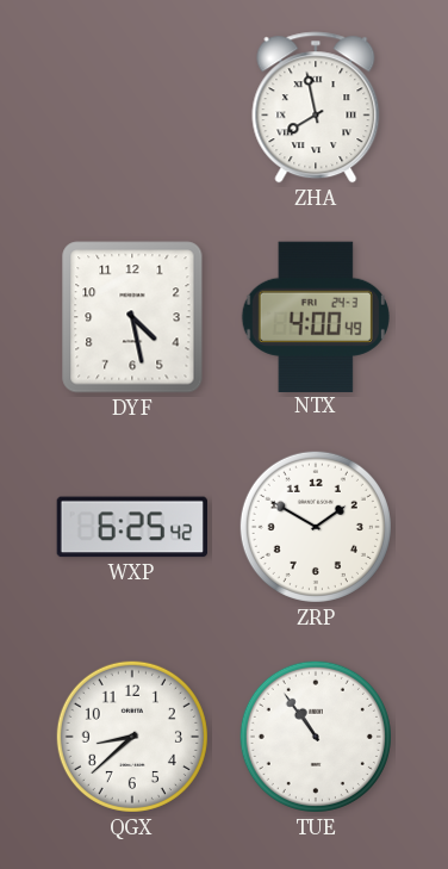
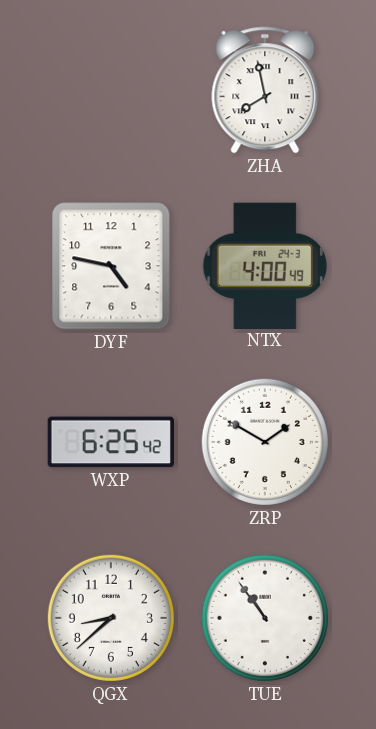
DYF: 4:28 -> 4:47 (111, 266)
